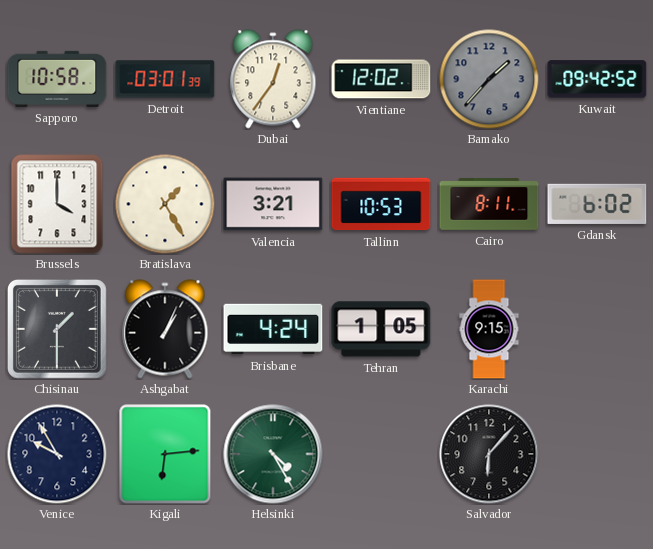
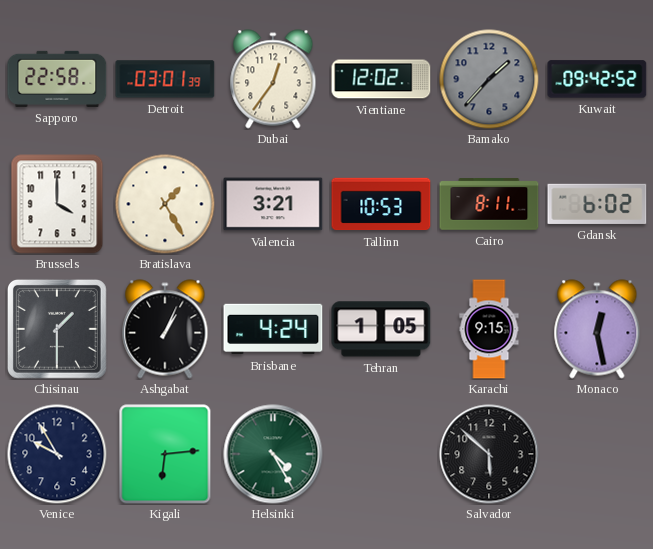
Sapporo: 10:58 -> 22:58 (57, 79)
Monaco: none -> 12:28 (597, 329)
Salvador: 6:07 -> 5:52 (489, 454)
